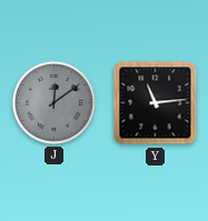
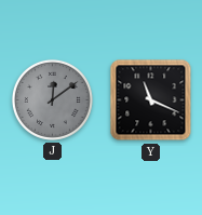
Y: 11:14 -> 11:19 (151, 100)
